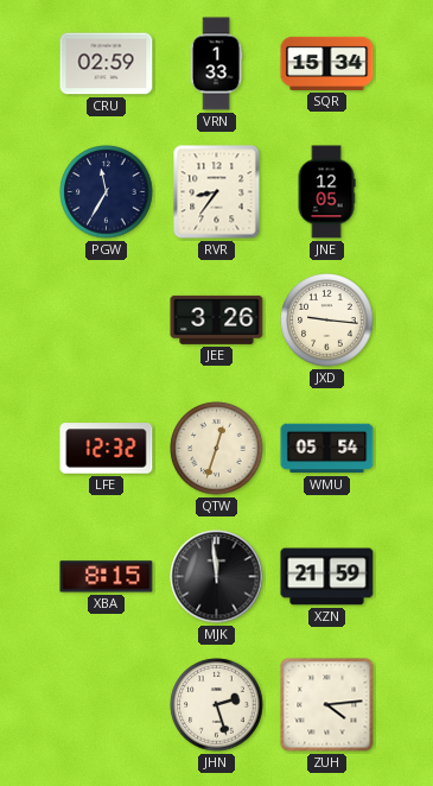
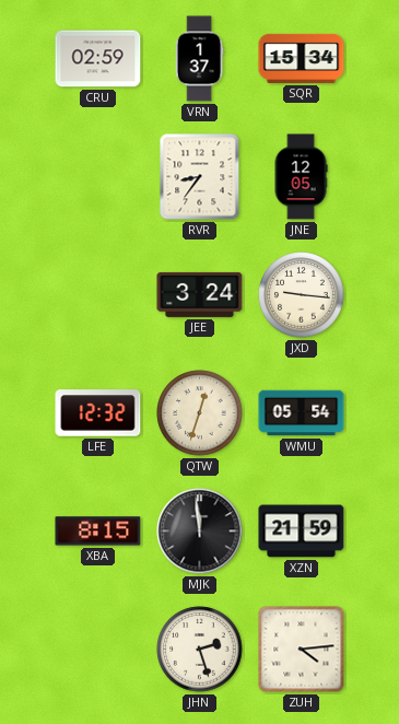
VRN: 1:33 -> 1:37 (199, 59)
PGW: 11:35 -> none (107, 192)
JEE: 3:26 -> 3:24 (200, 294)
